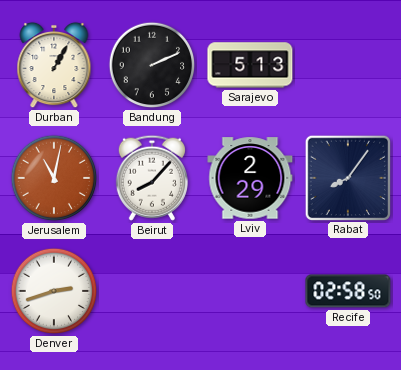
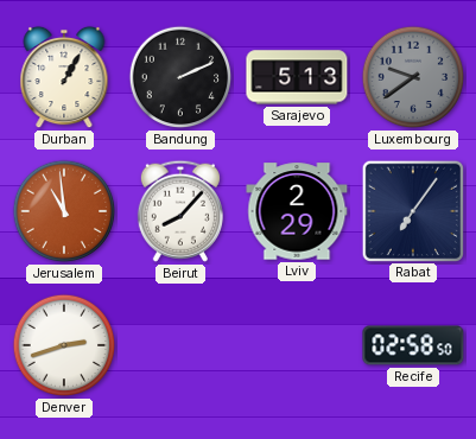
Luxembourg: none -> 9:39 (413, 77)
Jerusalem: 11:02 -> 10:59 (64, 211)
Rabat: 8:06 -> 7:06 (412, 210)
